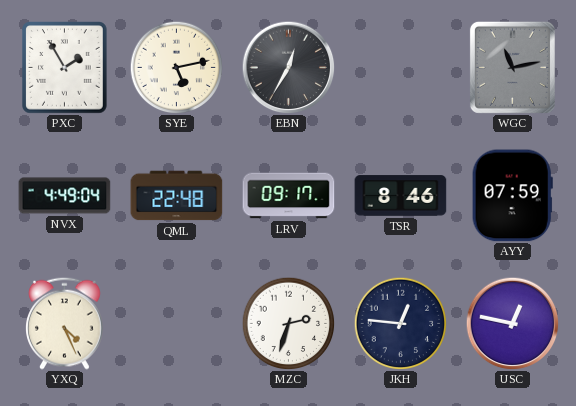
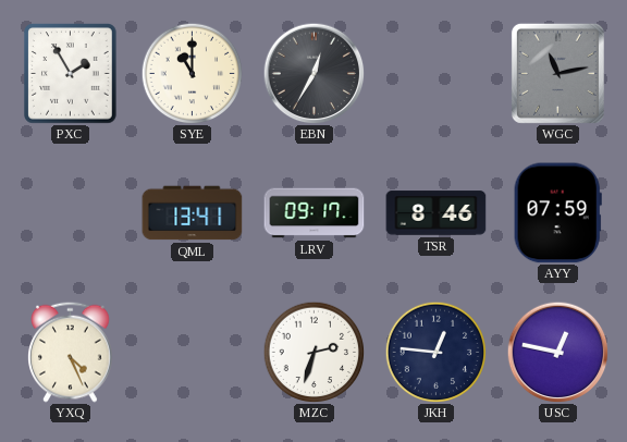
SYE: 5:13 -> 11:00 (192, 73)
NVX: 4:49 -> none (65, 196)
QML: 22:48 -> 13:41 (193, 213)
